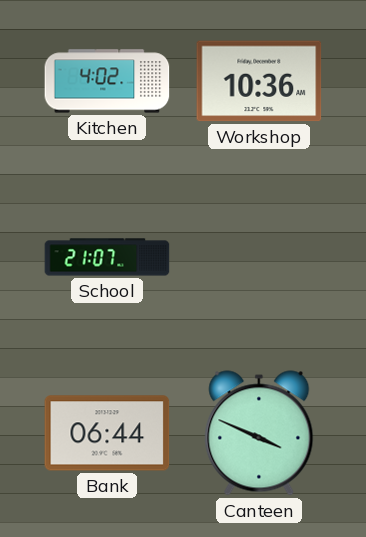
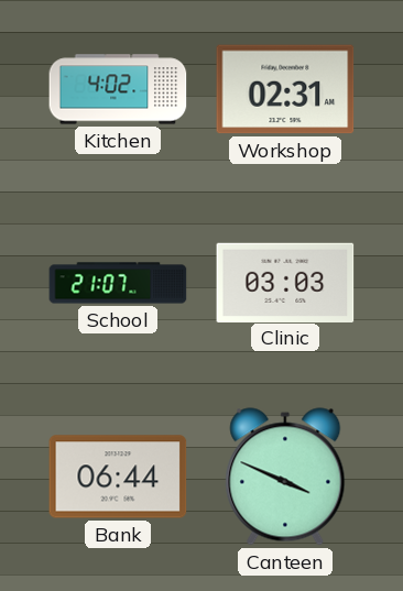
Workshop: 10:36 -> 02:31 (285, 89)
Clinic: none -> 03:03 (285, 282)
